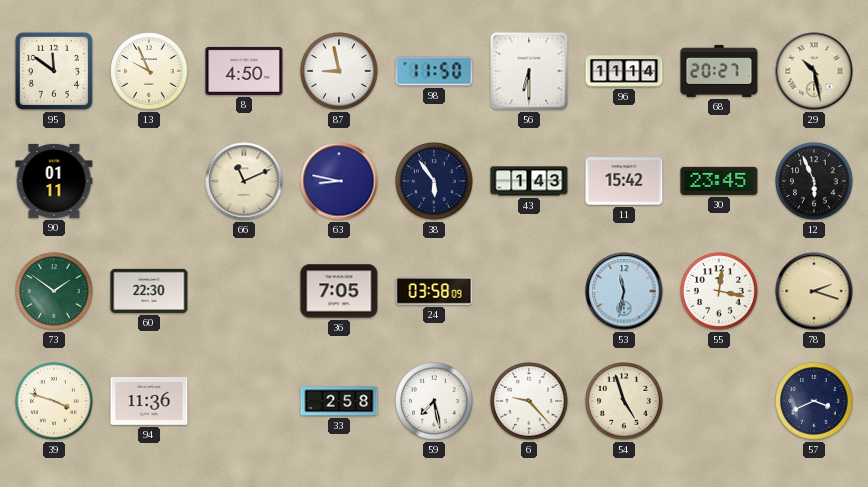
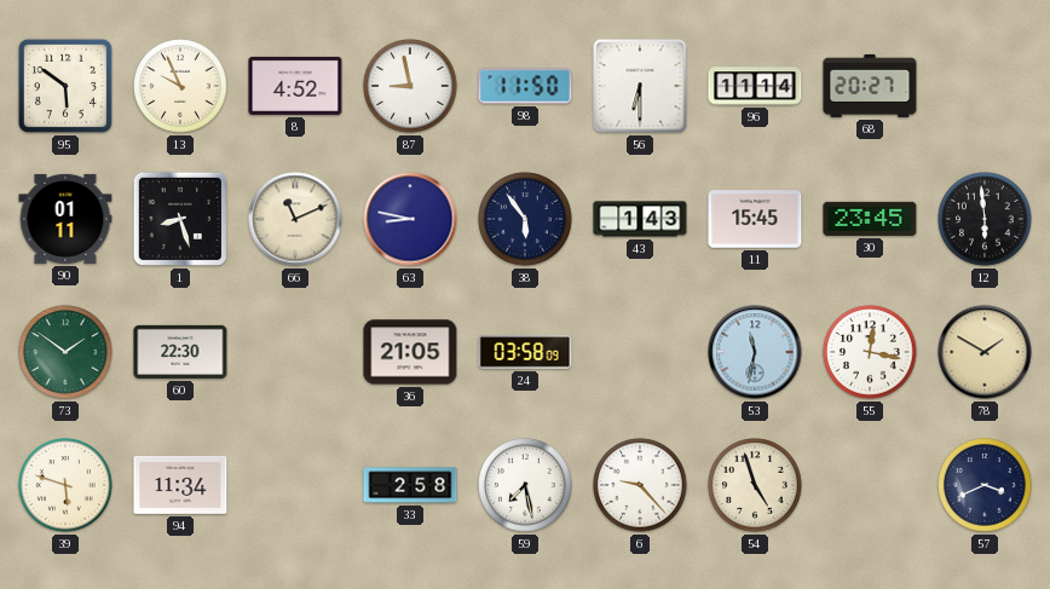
95: 11:51 -> 5:51 (65, 86)
8: 4:50 -> 4:52 (295, 86)
29: 10:28 -> none (814, 71)
1: none -> 8:27 (180, 219)
11: 15:42 -> 15:45 (755, 219)
12: 5:56 -> 5:59 (985, 219)
36: 7:05 -> 21:05 (410, 352)
78: 2:18 -> 1:50 (985, 352)
39: 3:48 -> 5:48 (65, 485)
94: 11:36 -> 11:34 (180, 485)
